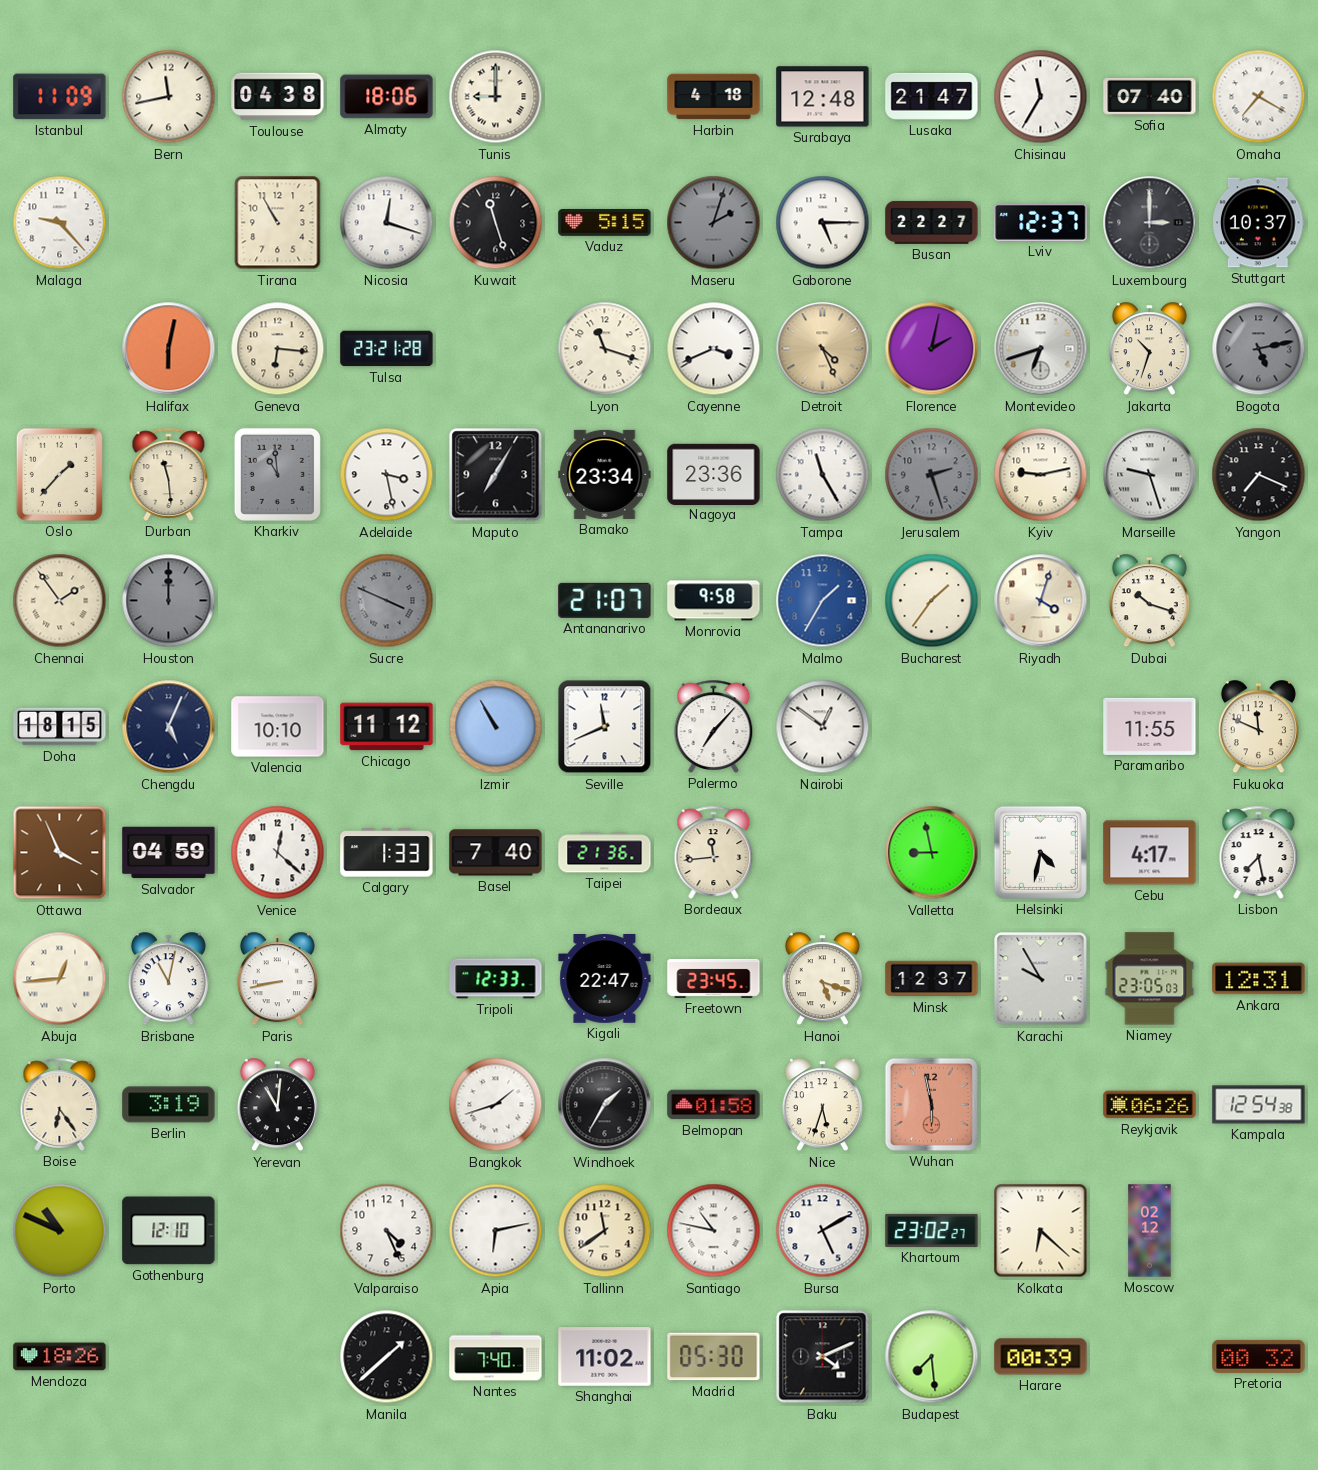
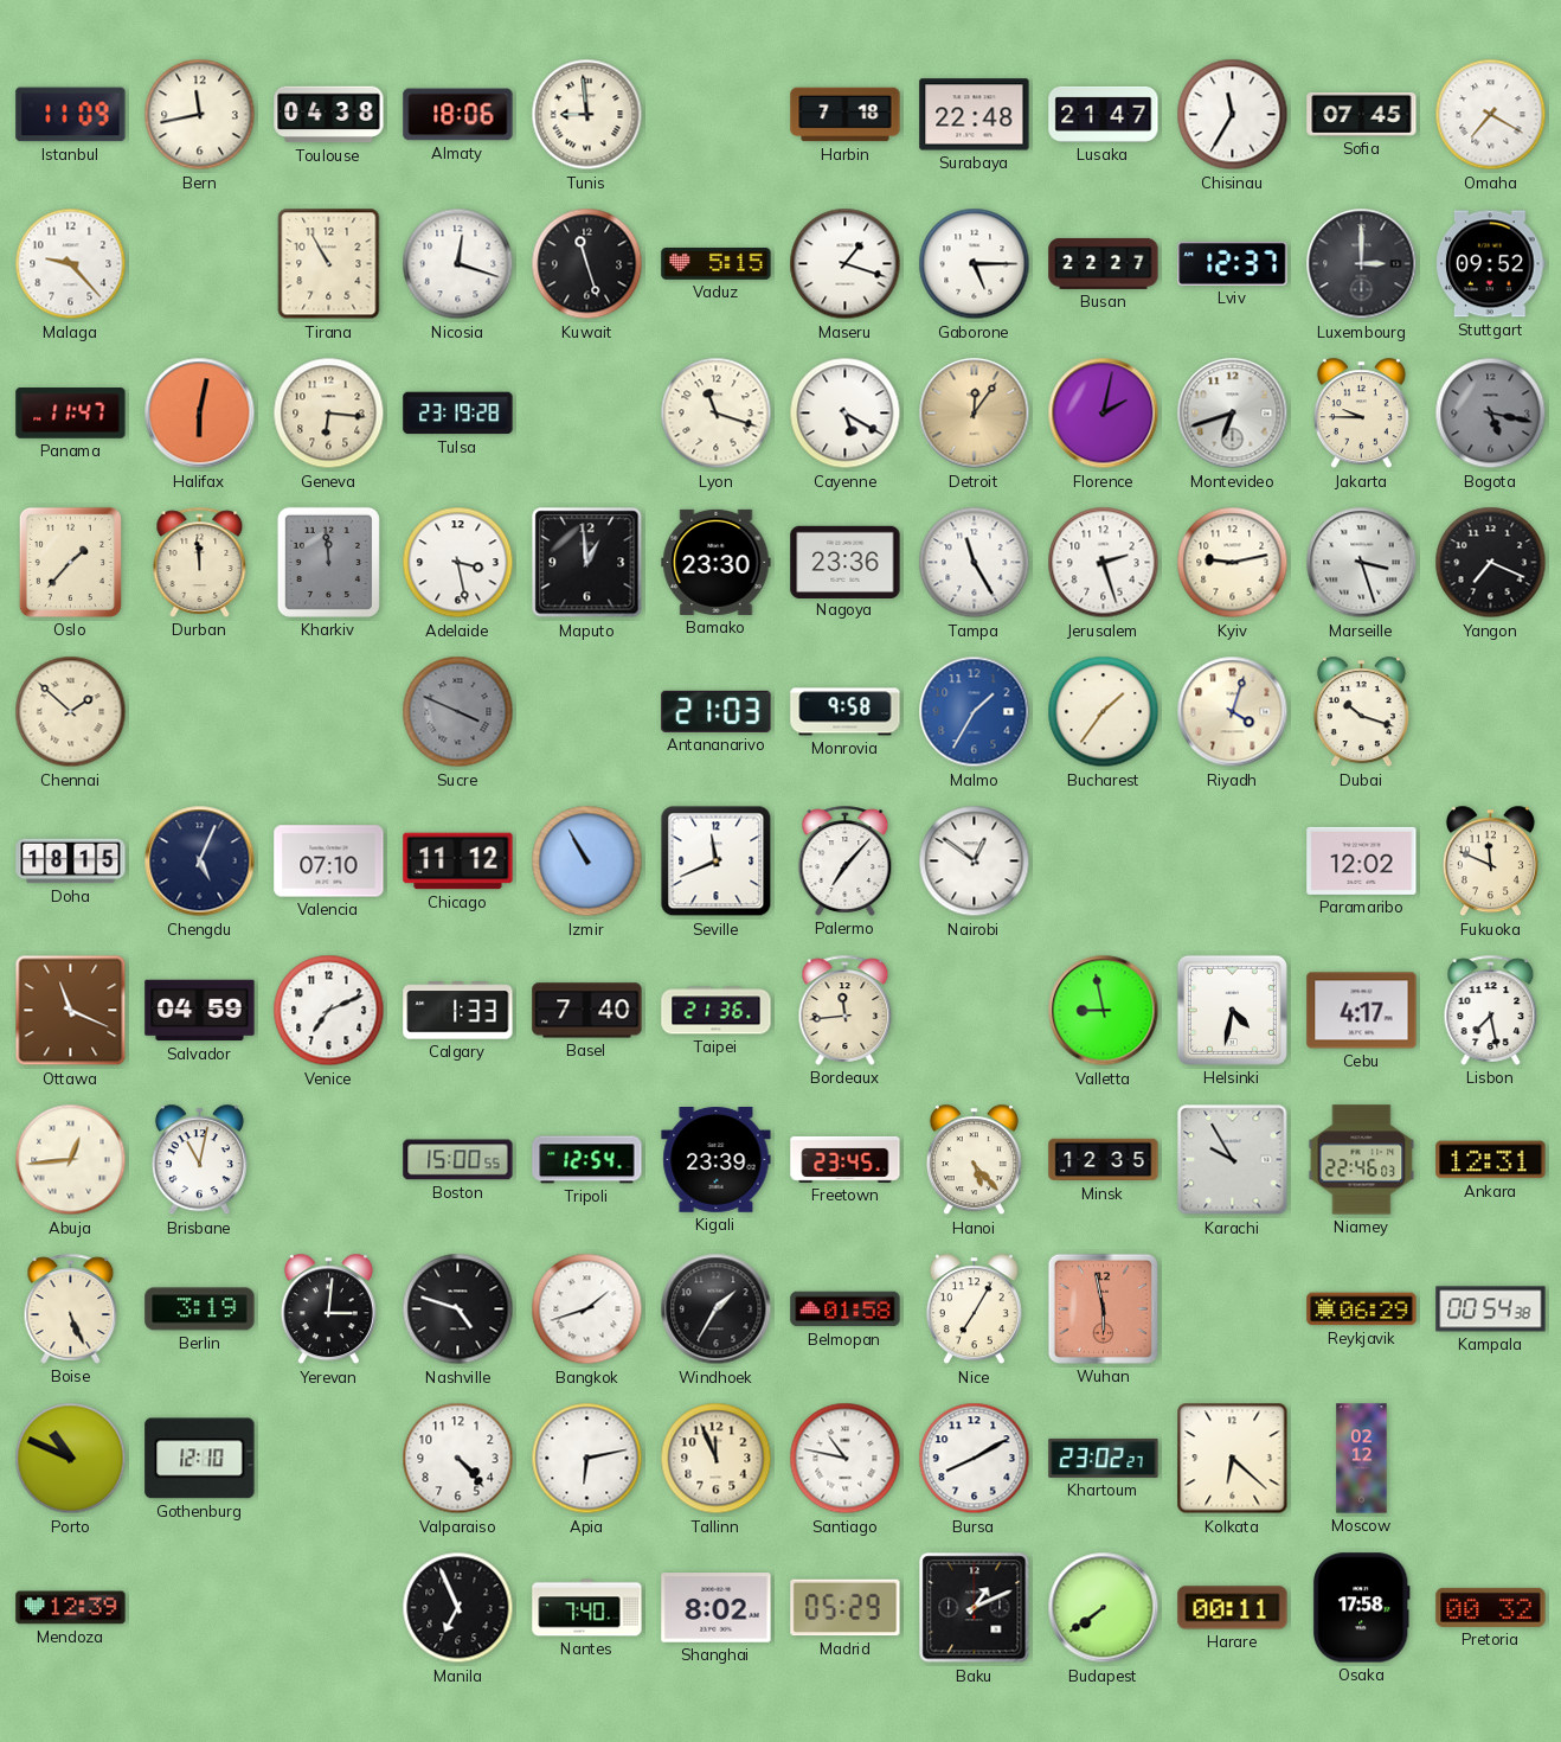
Tunis: 9:00 -> 8:59 (587, 115)
Harbin: 4:18 -> 7:18 (846, 115)
Surabaya: 12:48 -> 22:48 (975, 115)
Sofia: 07:40 -> 07:45 (1362, 114)
Maseru: 2:03 -> 1:18 (846, 264)
Maseru dial: grey -> white (846, 264)
Stuttgart: 10:37 -> 09:52 (1491, 264)
Panama: none -> 11:47 (71, 414)
Tulsa: 23:21 -> 23:19 (458, 414)
Cayenne: 3:41 -> 5:20 (846, 414)
Detroit: 4:26 -> 12:06 (975, 414)
Jakarta: 10:33 -> 9:45 (1361, 414)
Bogota: 5:13 -> 5:17 (1491, 414)
Durban: 11:29 -> 11:59 (200, 562)
Kharkiv: 10:59 -> 11:59 (328, 562)
Maputo: 7:05 -> 12:59 (587, 563)
Bamako: 23:34 -> 23:30 (717, 562)
Jerusalem dial: grey -> white (1104, 563)
Marseille: 9:27 -> 3:27 (1362, 563)
Chennai: 1:54 -> 1:52 (71, 712)
Houston: 12:00 -> none (169, 601)
Antananarivo: 21:07 -> 21:03 (717, 711)
Valencia: 10:10 -> 07:10 (329, 862)
Paramaribo: 11:55 -> 12:02 (1362, 860)
Ottawa: 3:56 -> 11:19 (71, 1011)
Venice: 12:22 -> 7:11 (329, 1011)
Paris: 8:43 -> none (277, 979)
Boston: none -> 15:00 (458, 1160)
Tripoli: 12:33 -> 12:54 (587, 1160)
Kigali: 22:47 -> 23:39 (717, 1160)
Hanoi: 5:18 -> 5:23 (974, 1160)
Minsk: 12:37 -> 12:35 (1104, 1160)
Niamey: 23:05 -> 22:46 (1362, 1160)
Boise: 6:24 -> 5:26 (71, 1308)
Yerevan: 11:01 -> 3:01 (328, 1309)
Nashville: none -> 4:48 (458, 1309)
Nice: 5:33 -> 7:05 (974, 1309)
Reykjavik: 06:26 -> 06:29 (1362, 1309)
Kampala: 12:54 -> 00:54 (1491, 1309)
Valparaiso: 4:26 -> 4:23 (458, 1459)
Tallinn: 11:39 -> 11:56 (717, 1459)
Bursa: 5:10 -> 8:10 (975, 1459)
Mendoza: 18:26 -> 12:39 (71, 1608)
Manila: 1:38 -> 6:56 (458, 1608)
Shanghai: 11:02 -> 8:02 (717, 1608)
Madrid: 05:30 -> 05:29 (846, 1608)
Baku: 4:11 -> 1:11 (975, 1608)
Budapest: 7:29 -> 7:39 (1104, 1608)
Harare: 00:39 -> 00:11 (1233, 1608)
Osaka: none -> 17:58 (1361, 1608)
